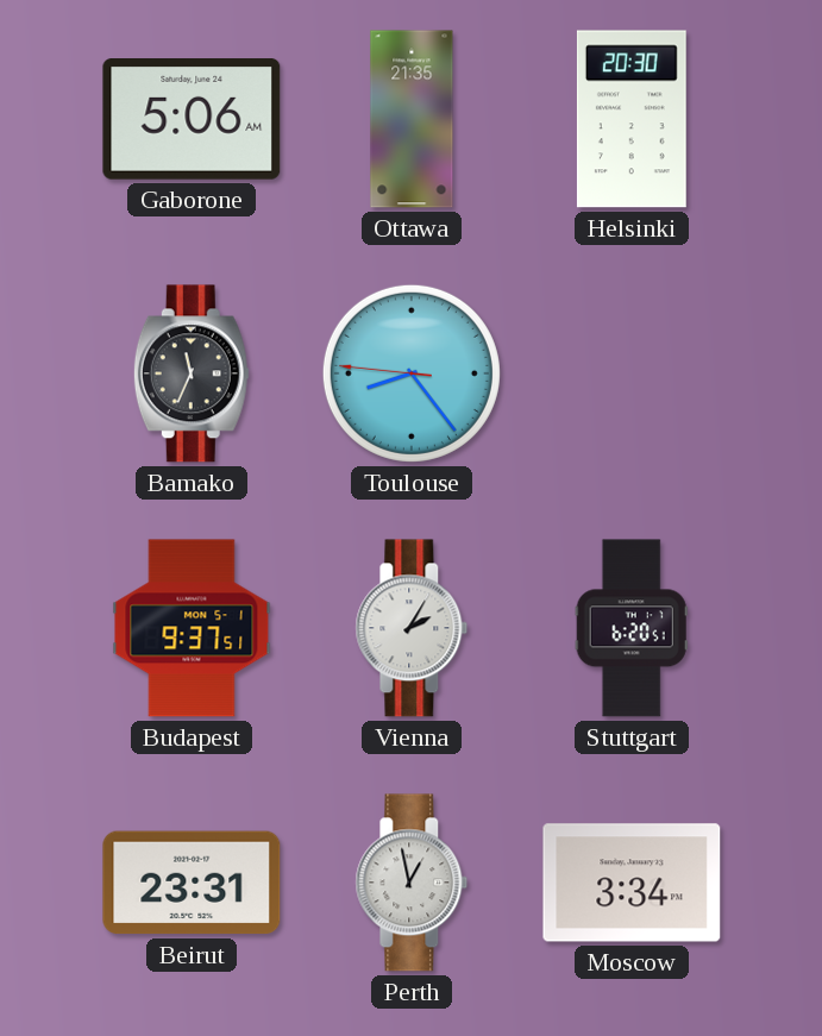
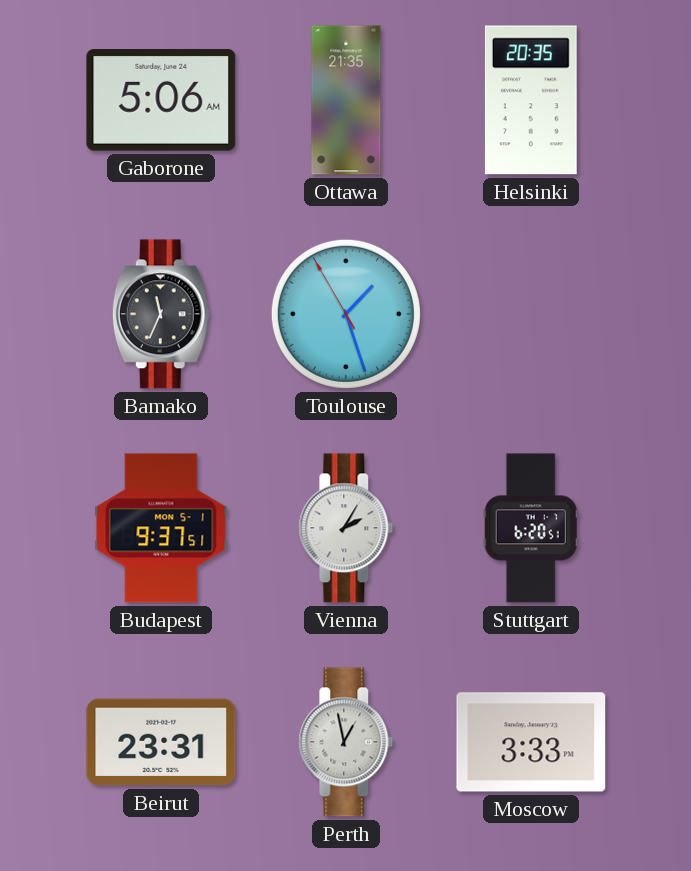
Helsinki: 20:30 -> 20:35 (531, 100)
Toulouse: 8:23 -> 1:26 (346, 314)
Moscow: 3:34 -> 3:33 (531, 742)
